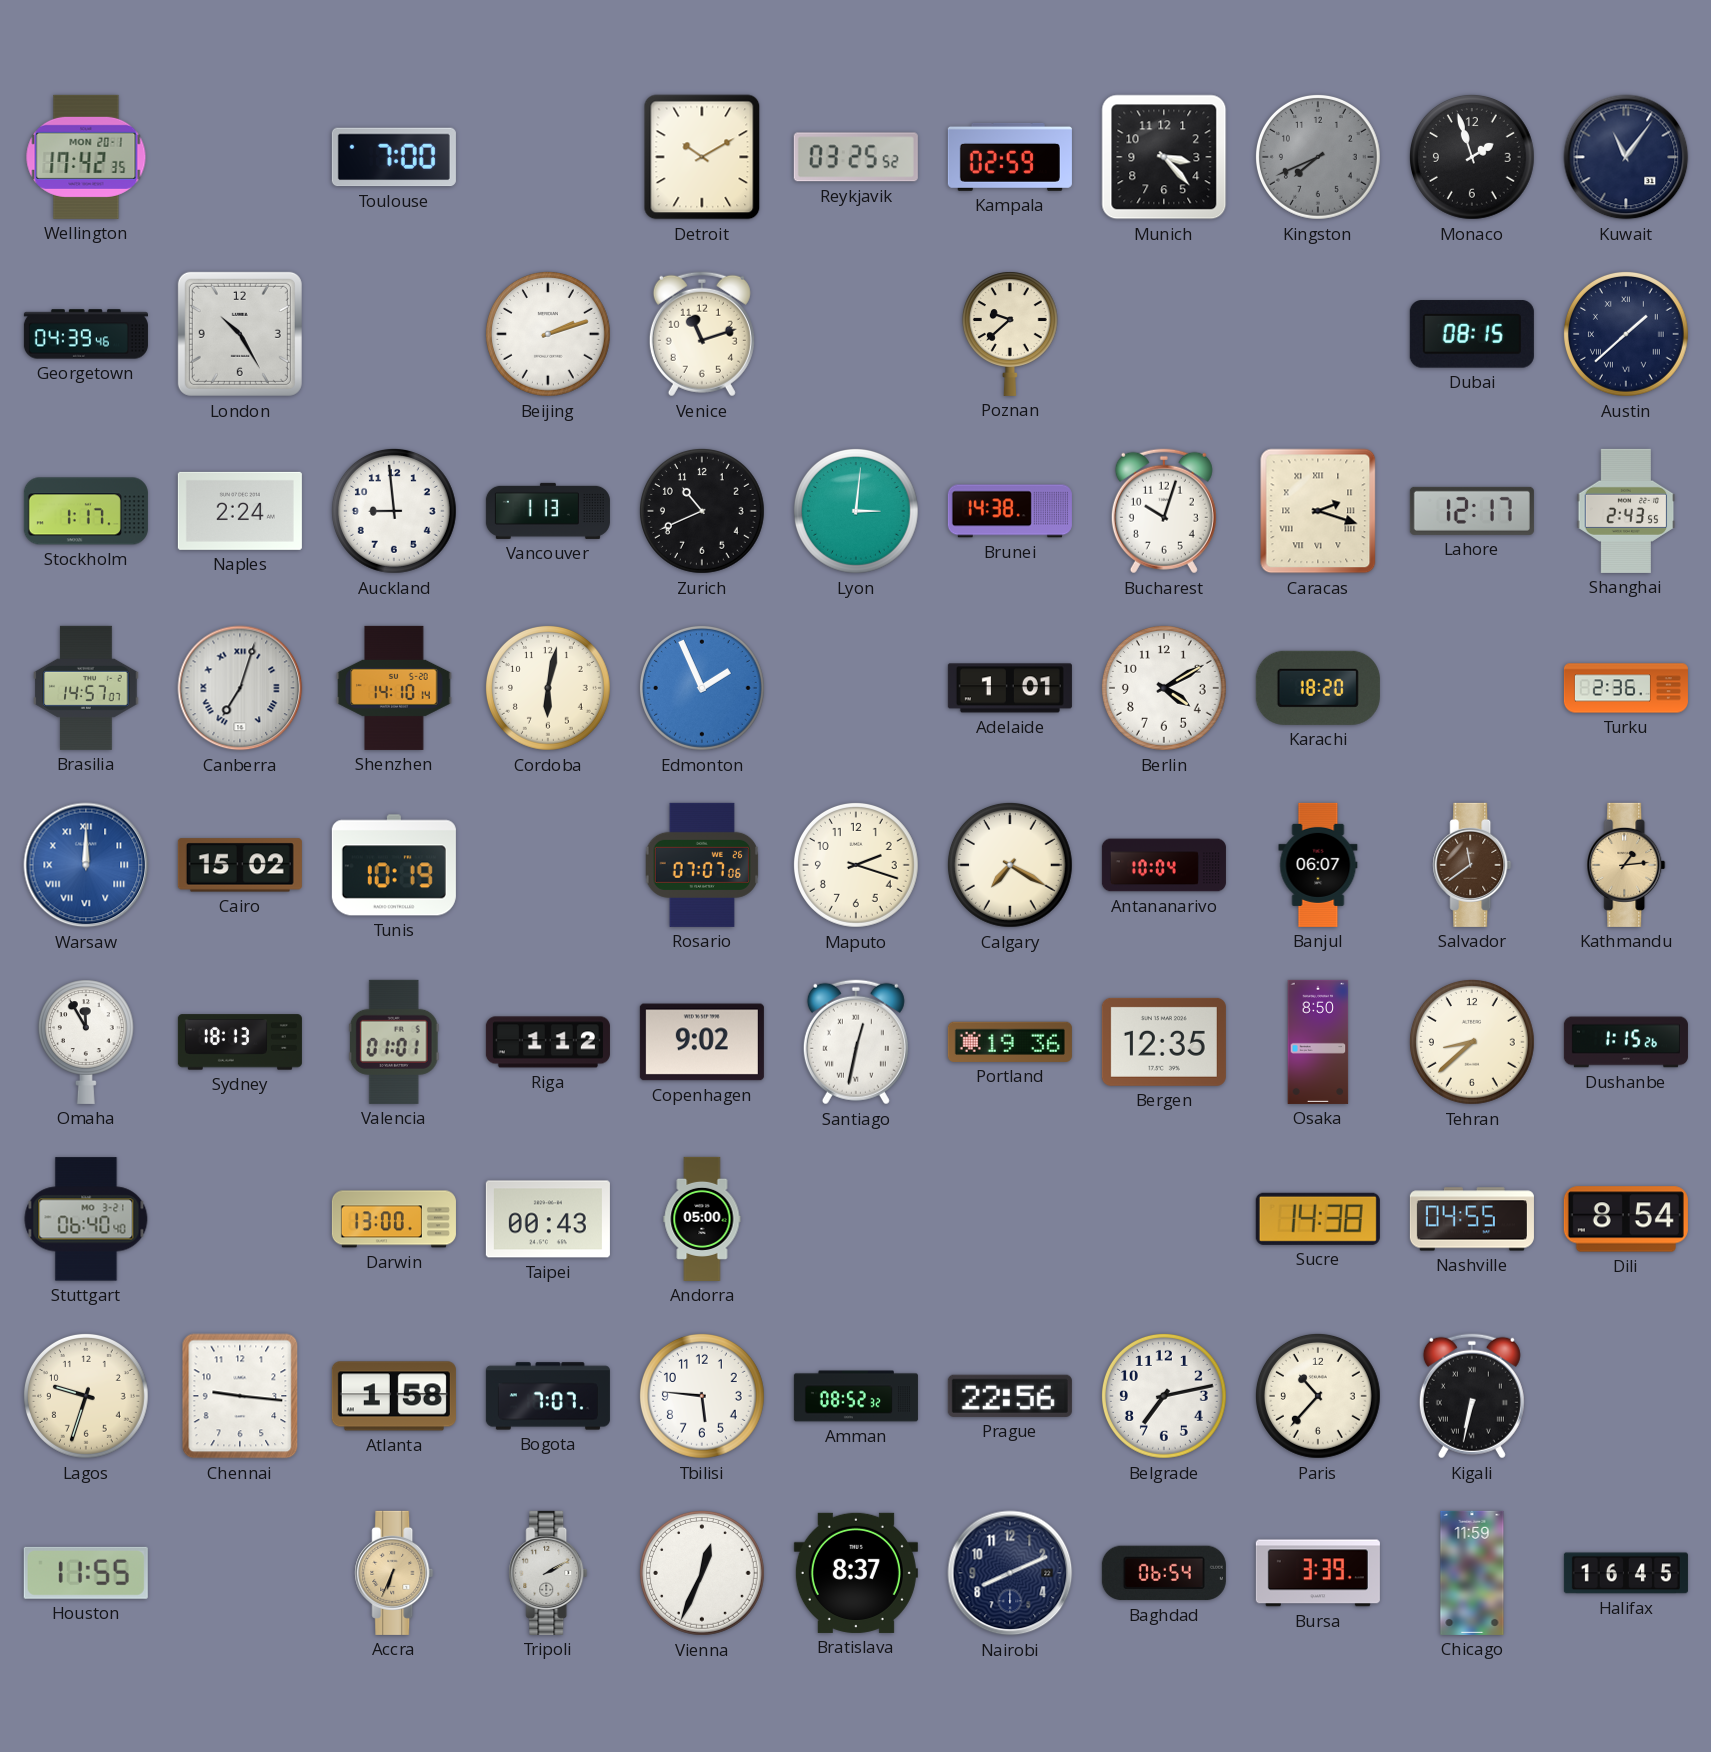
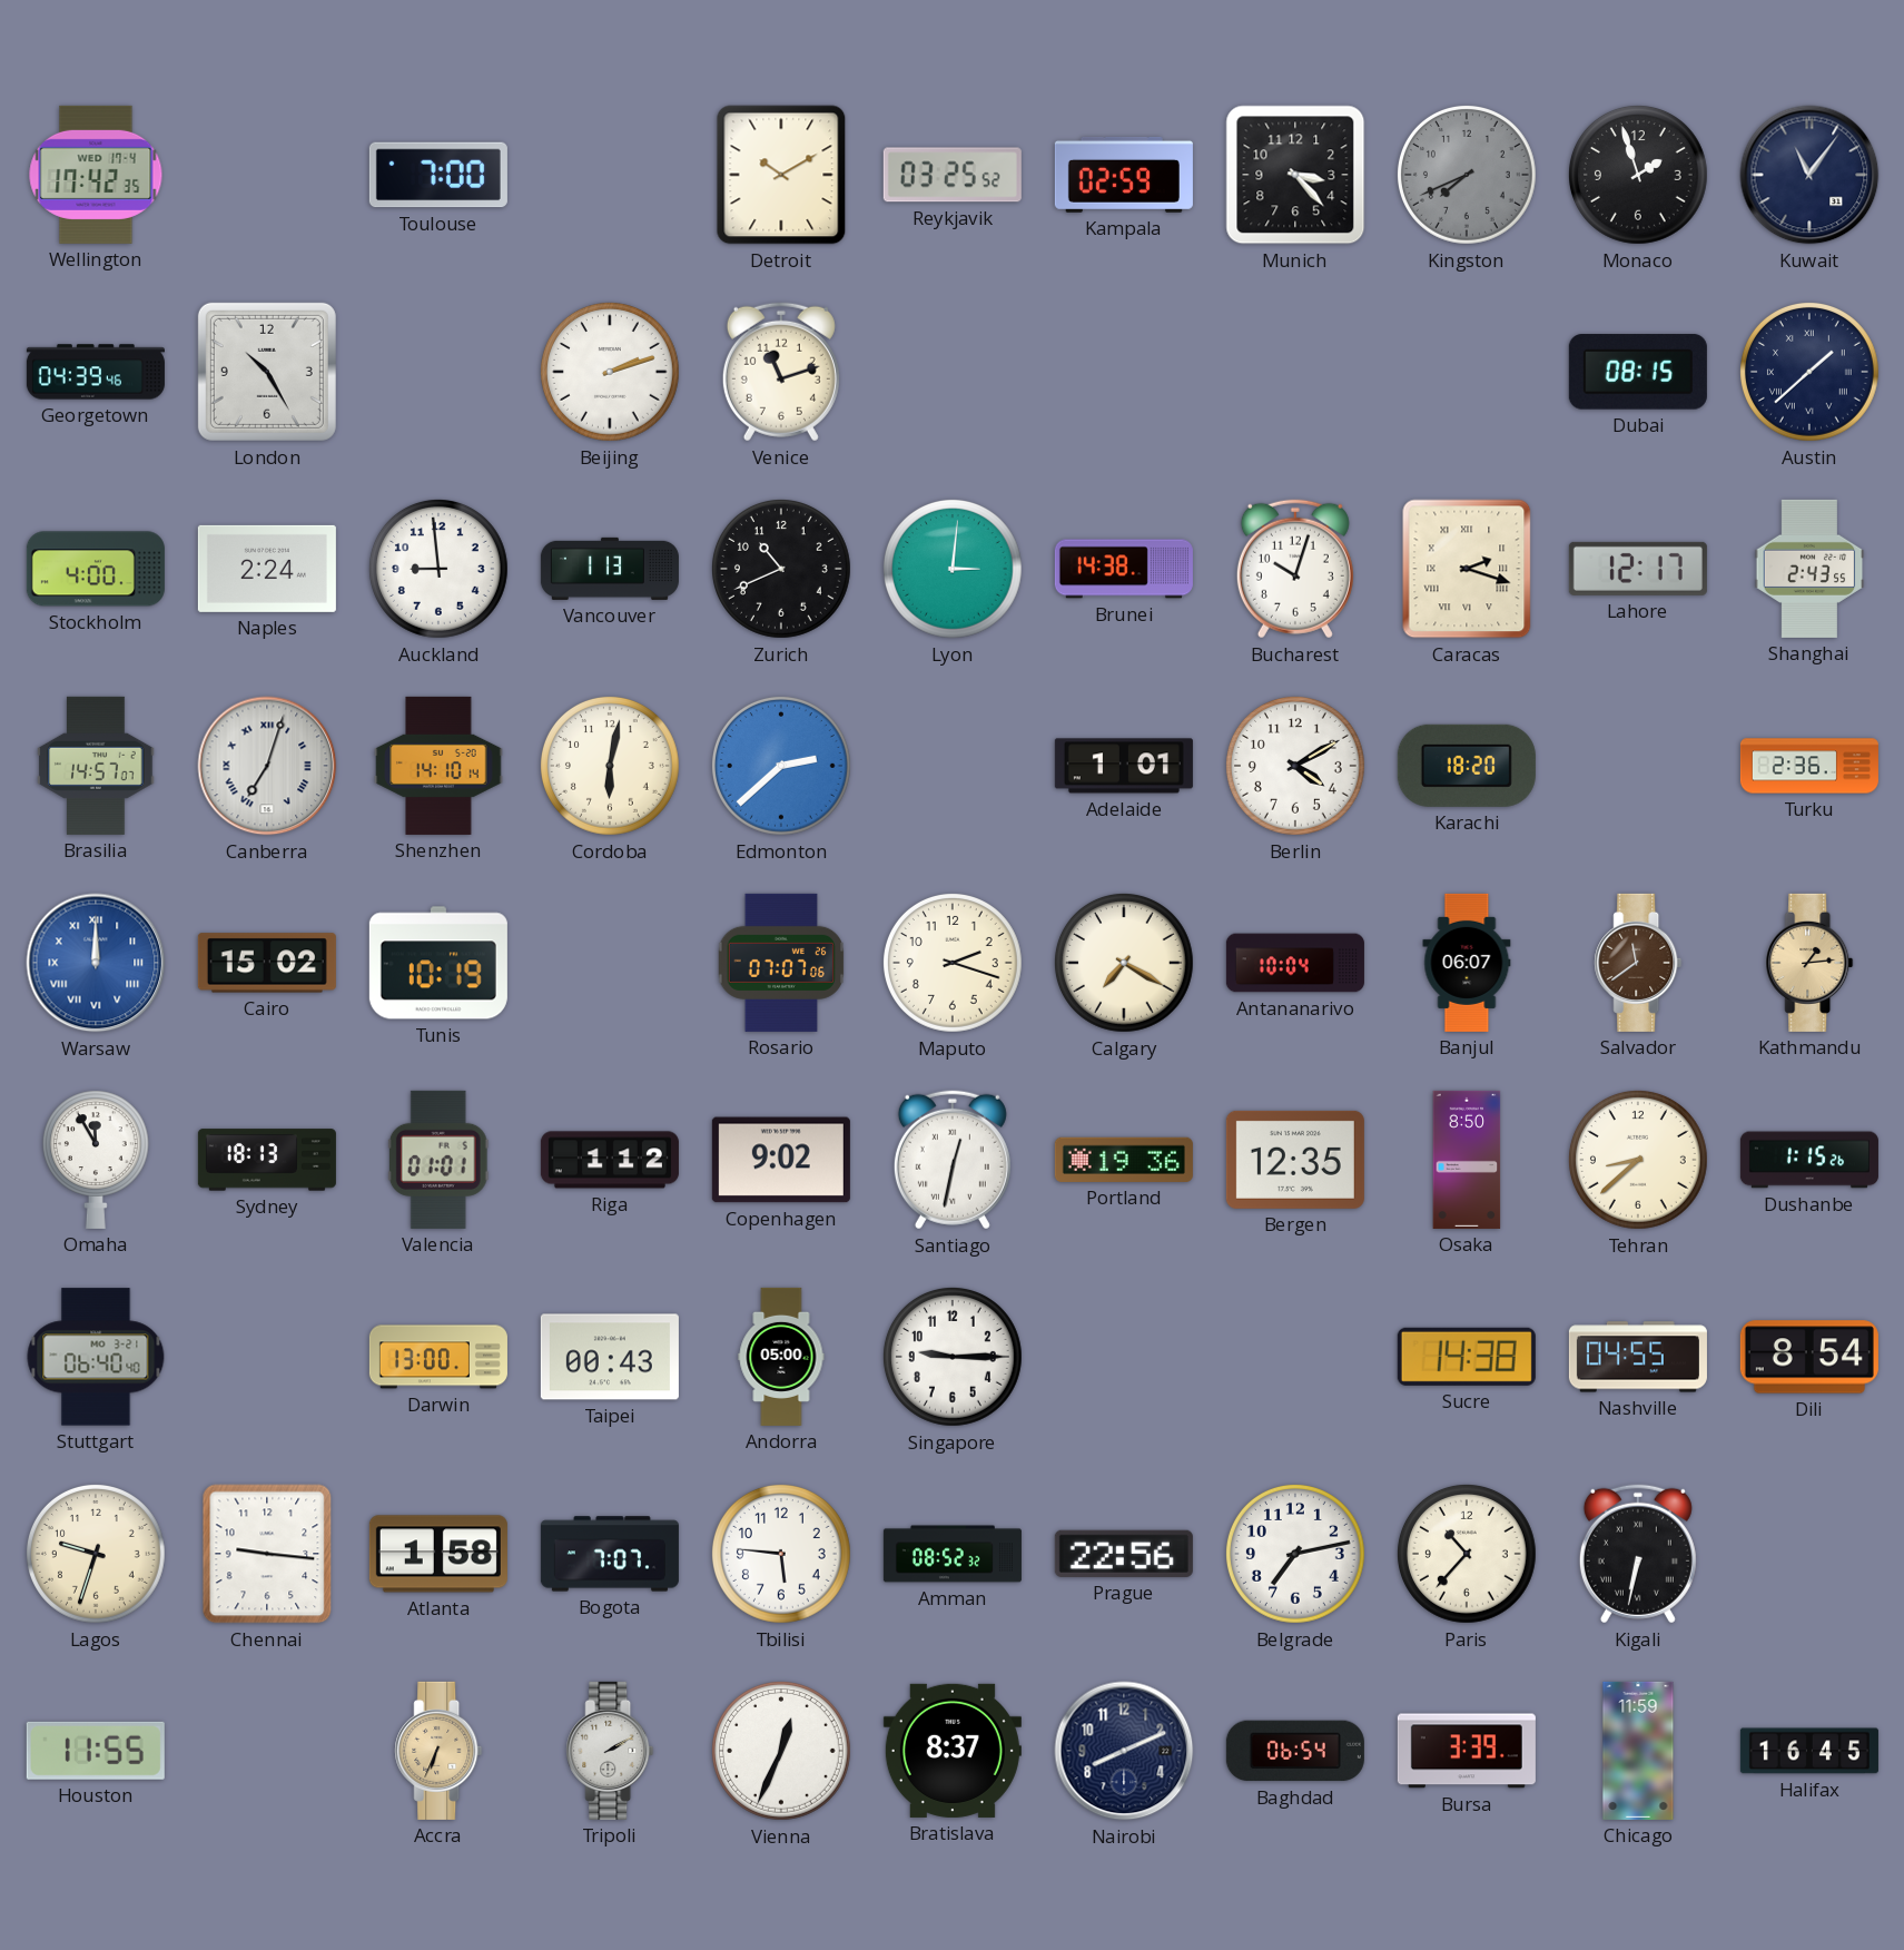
Wellington date: MON 20-1 -> WED 17-4 (96, 175)
Poznan: 9:38 -> none (1010, 334)
Stockholm: 1:17 -> 4:00 (96, 569)
Edmonton: 1:56 -> 2:38 (781, 766)
Singapore: none -> 9:15 (953, 1357)
